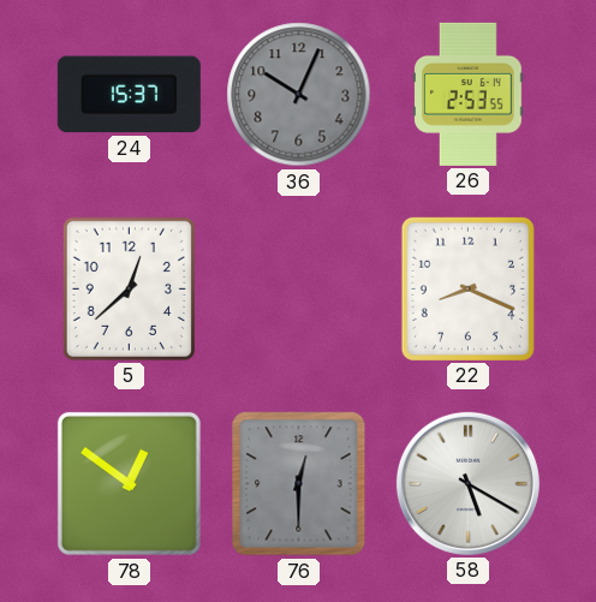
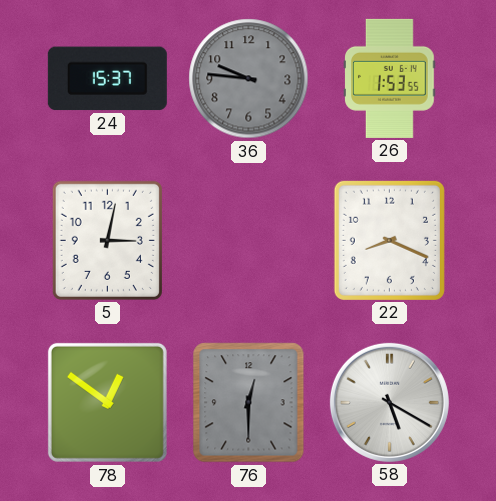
36: 10:04 -> 9:46 (249, 79)
26: 2:53 -> 1:53 (390, 78)
5: 12:38 -> 3:02 (107, 240)
